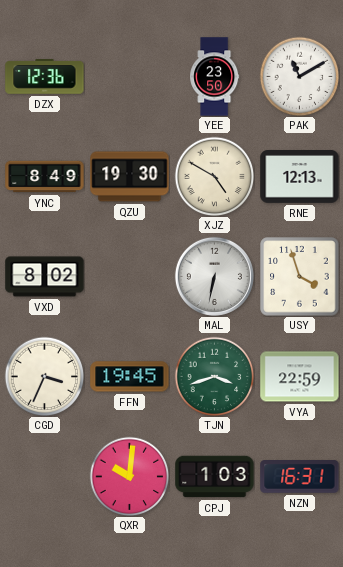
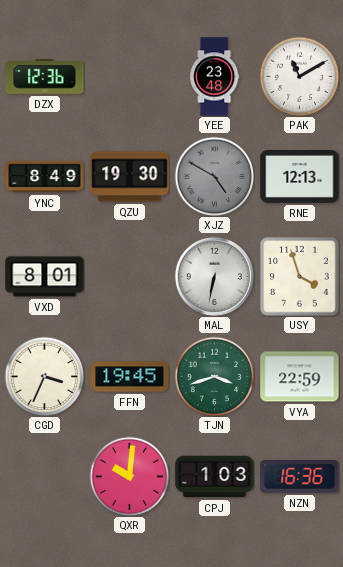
YEE: 23:50 -> 23:48 (215, 77)
XJZ dial: cream -> grey (214, 176)
VXD: 8:02 -> 8:01 (45, 277)
NZN: 16:31 -> 16:36 (300, 477)
